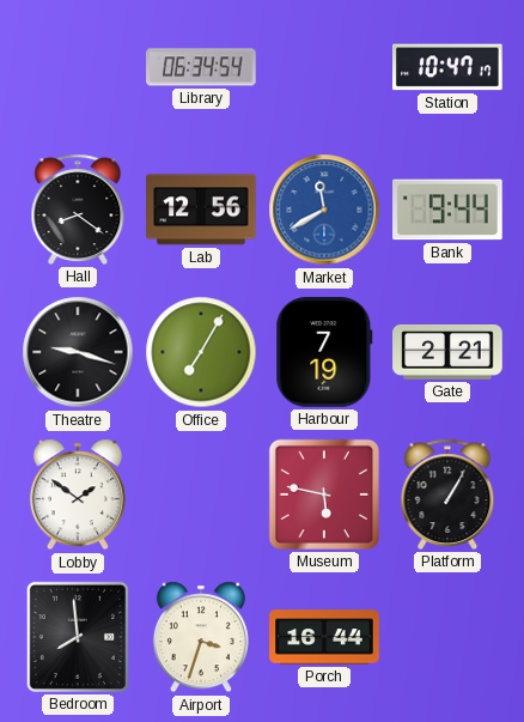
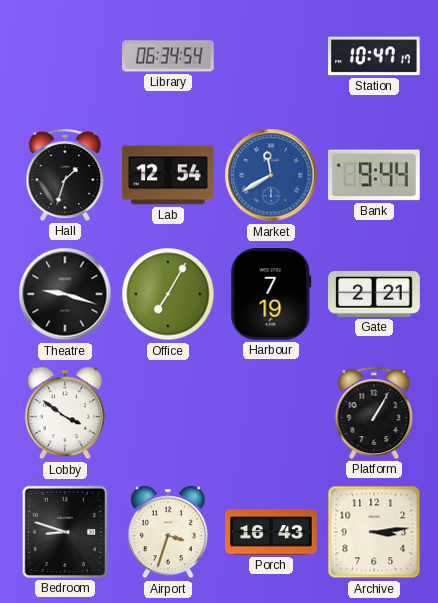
Hall: 8:21 -> 1:33 (65, 175)
Lab: 12:56 -> 12:54 (168, 175)
Lobby: 1:51 -> 3:51 (65, 413)
Museum: 5:47 -> none (324, 495)
Bedroom: 7:59 -> 8:48 (65, 532)
Porch: 16:44 -> 16:43 (271, 532)
Archive: none -> 3:14 (374, 532)
